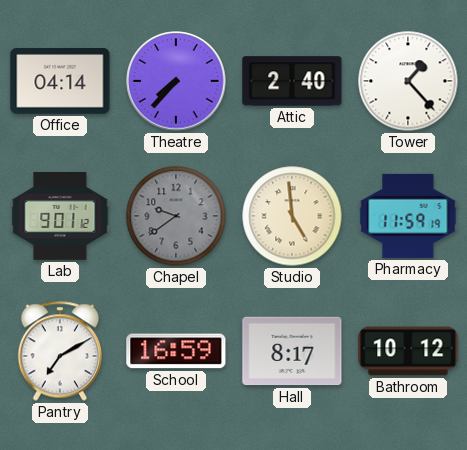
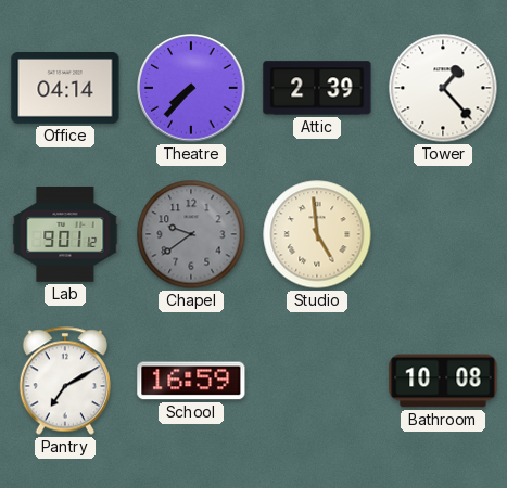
Attic: 2:40 -> 2:39 (317, 88)
Pharmacy: 11:59 -> none (408, 216)
Hall: 8:17 -> none (292, 351)
Bathroom: 10:12 -> 10:08 (443, 381)
